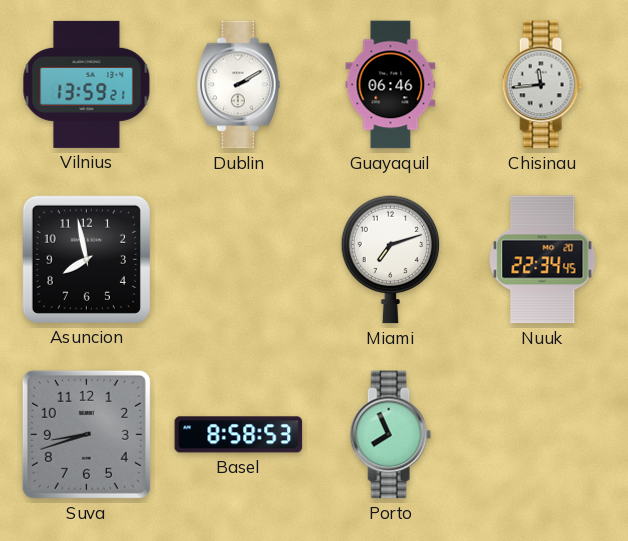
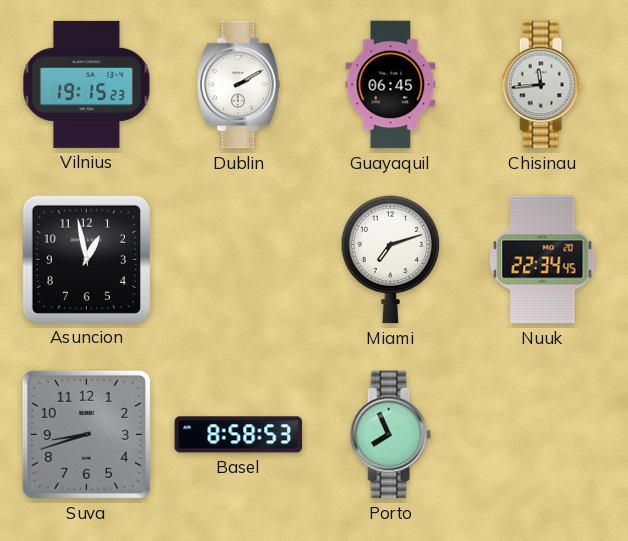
Vilnius: 13:59 -> 19:15 (87, 84)
Guayaquil: 06:46 -> 06:45 (391, 85)
Asuncion: 7:58 -> 12:58 (86, 259)
